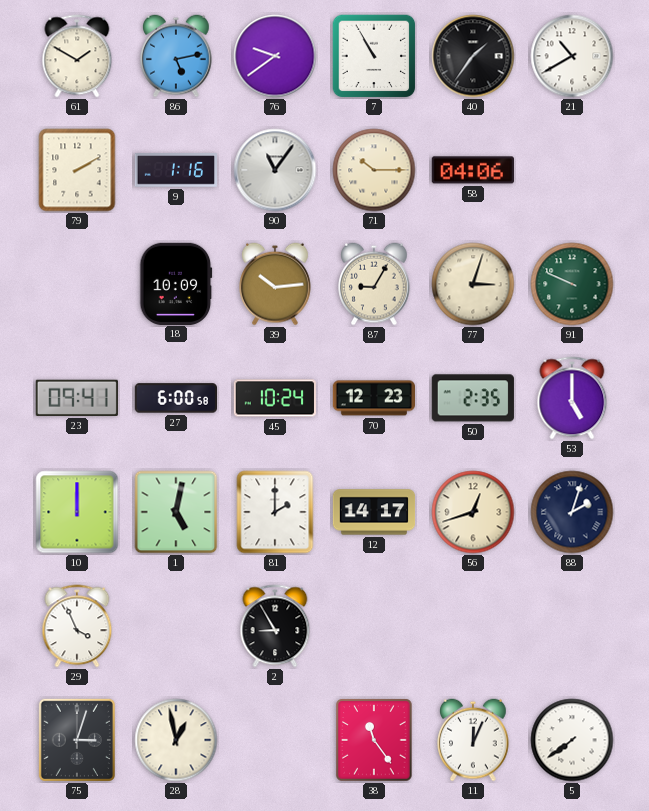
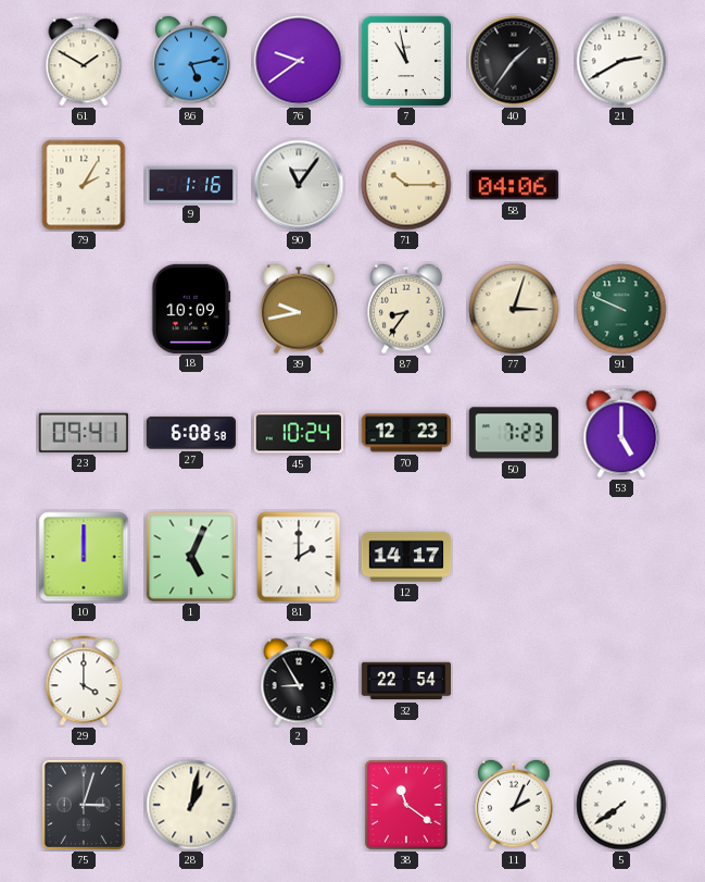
7: 10:55 -> 10:58 (406, 61)
21: 10:40 -> 2:40 (621, 61)
79: 2:10 -> 2:05 (84, 185)
39: 10:14 -> 9:43 (299, 309)
87: 9:05 -> 8:36 (406, 309)
27: 6:00 -> 6:08 (190, 433)
50: 2:35 -> 7:23 (514, 433)
1: 5:02 -> 5:04 (191, 557)
56: 12:42 -> none (473, 512)
88: 2:03 -> none (572, 512)
29: 3:56 -> 4:00 (84, 681)
32: none -> 22:54 (406, 681)
28: 12:58 -> 1:02 (191, 805)
38: 11:24 -> 11:21 (406, 805)
11: 12:04 -> 2:04 (514, 805)
